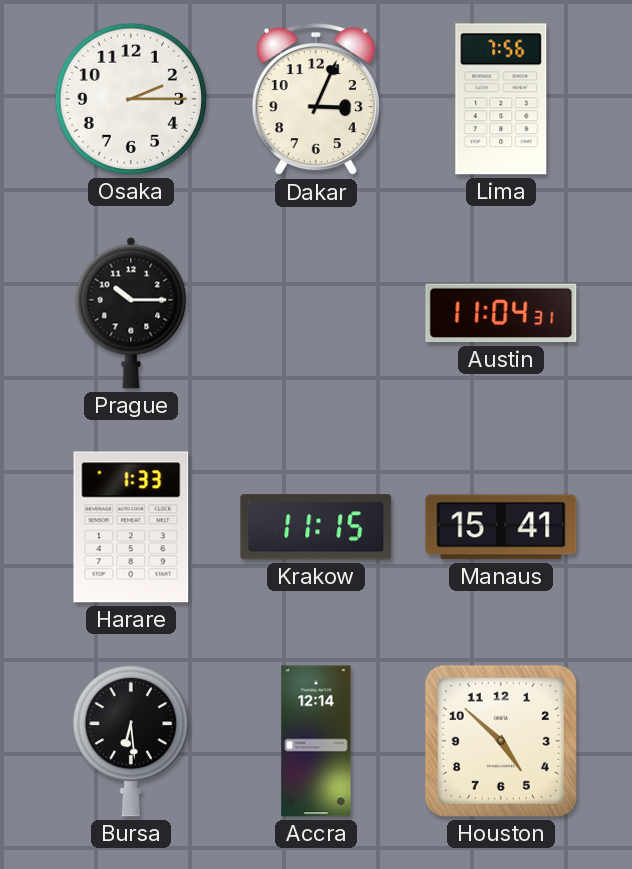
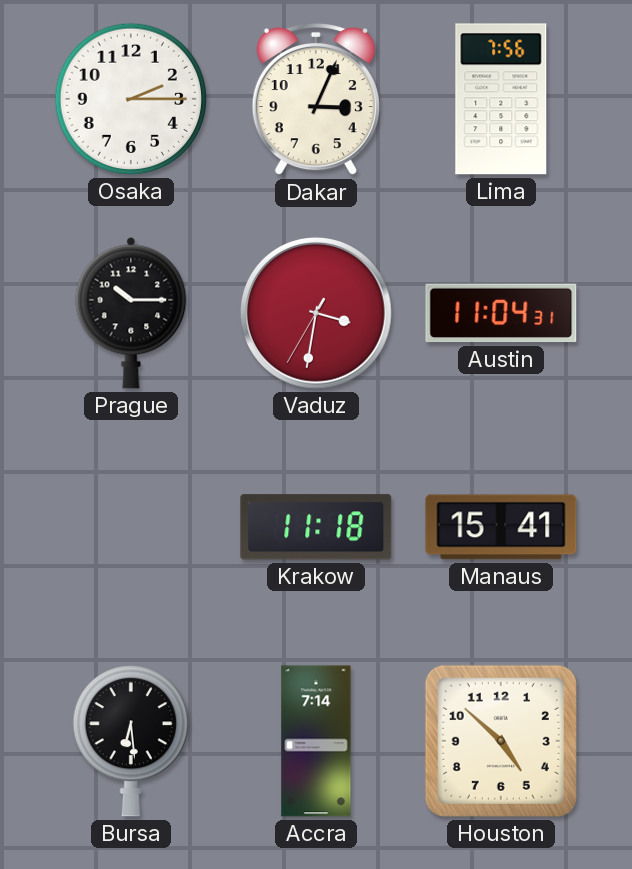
Vaduz: none -> 3:31 (317, 314)
Harare: 1:33 -> none (131, 527)
Krakow: 11:15 -> 11:18 (316, 527)
Accra: 12:14 -> 7:14 (316, 741)
